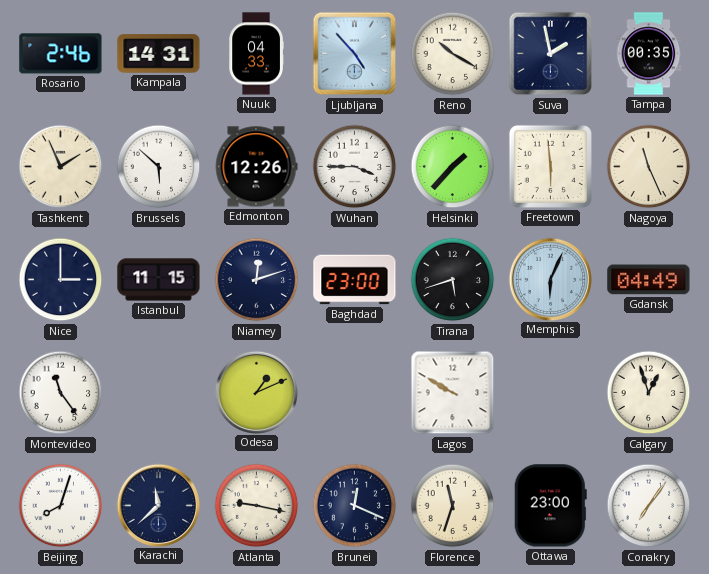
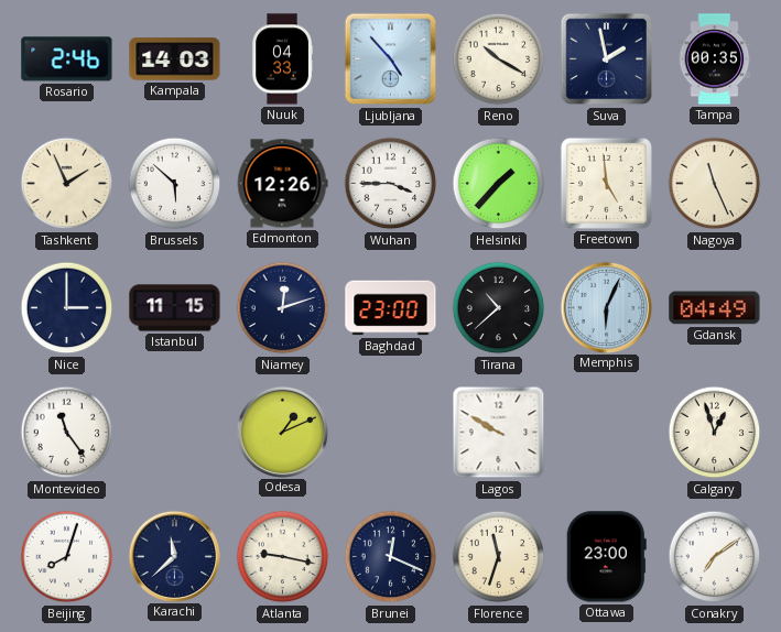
Kampala: 14:31 -> 14:03 (175, 59)
Freetown: 5:59 -> 4:59 (606, 183)
Tirana: 5:42 -> 10:38 (499, 308)
Conakry: 7:06 -> 7:09 (715, 557)
